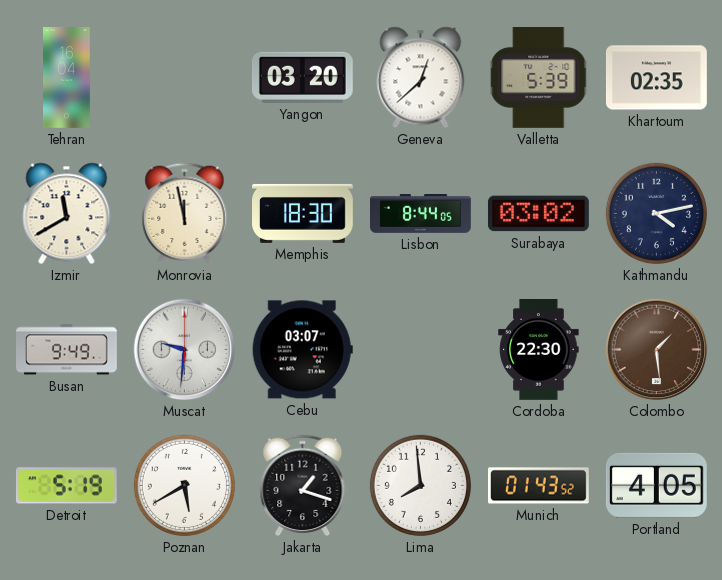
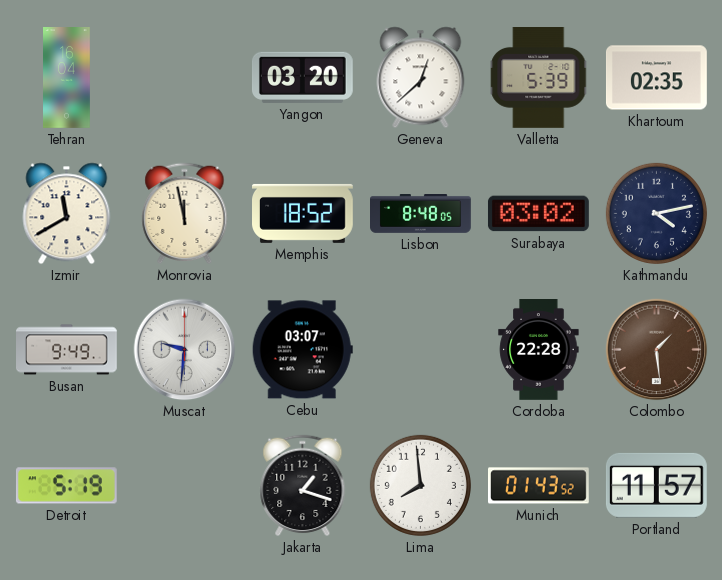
Memphis: 18:30 -> 18:52 (303, 213)
Lisbon: 8:44 -> 8:48 (421, 214)
Cordoba: 22:30 -> 22:28 (539, 350)
Poznan: 5:40 -> none (184, 485)
Portland: 4:05 -> 11:57 (656, 485)
